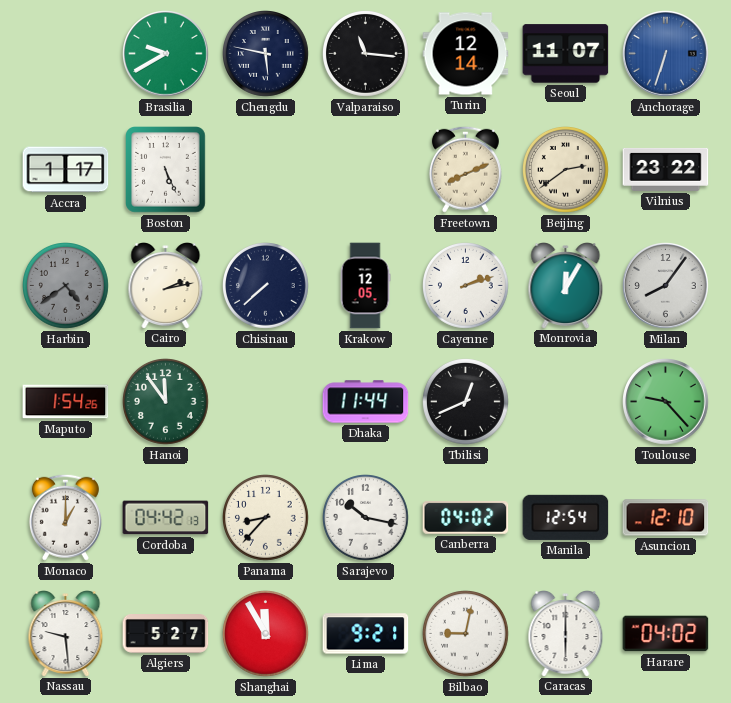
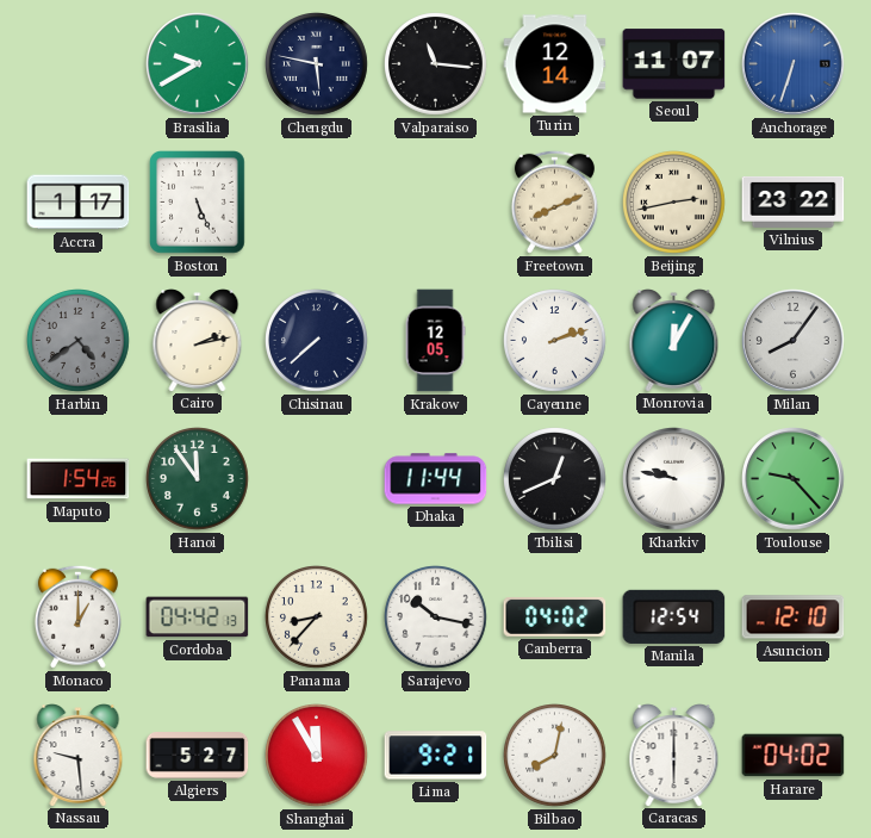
Beijing: 2:39 -> 2:43 (674, 203)
Kharkiv: none -> 9:47 (674, 479)
Bilbao: 9:02 -> 8:02 (555, 756)
